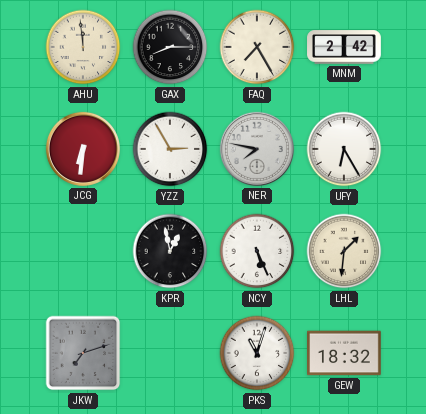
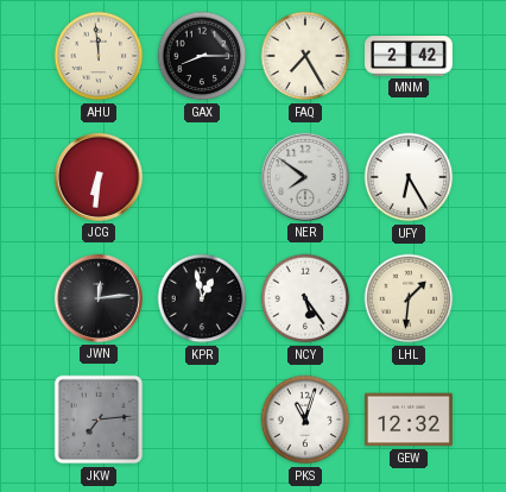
YZZ: 2:55 -> none (170, 149)
NER: 7:47 -> 7:51 (305, 177)
JWN: none -> 12:14 (99, 298)
NCY: 5:26 -> 5:24 (305, 298)
JKW: 7:12 -> 7:14 (99, 420)
GEW: 18:32 -> 12:32 (410, 420)
